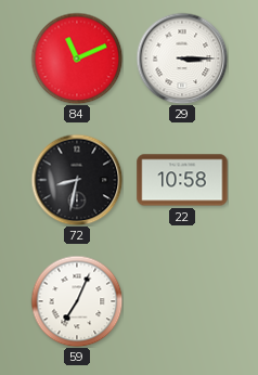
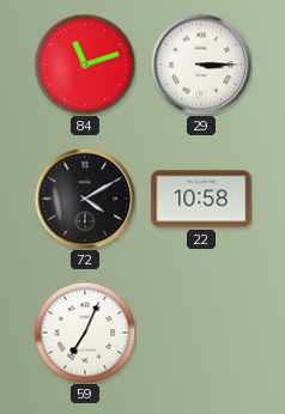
84: 11:11 -> 11:12 (85, 65)
72: 8:32 -> 4:10 (85, 199)
